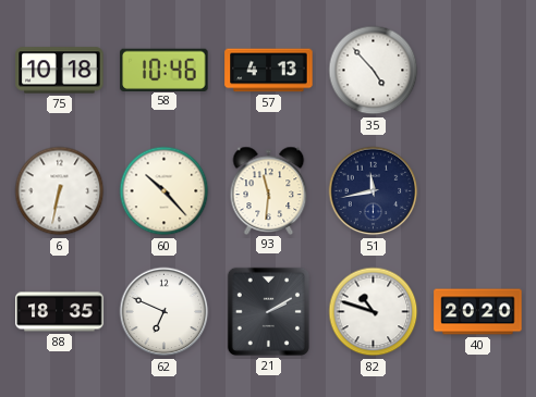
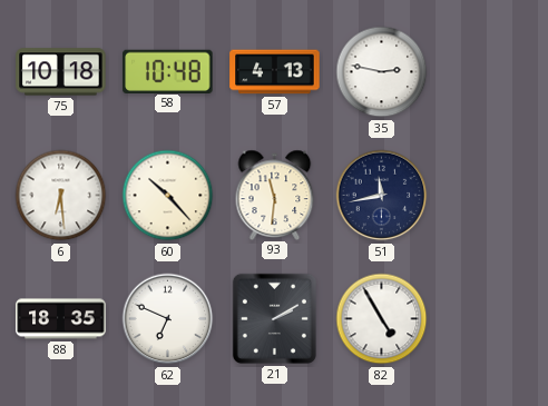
58: 10:46 -> 10:48 (168, 71)
35: 4:53 -> 2:47 (382, 72)
6: 6:32 -> 6:29 (61, 196)
82: 10:48 -> 4:55 (382, 319)
40: 20:20 -> none (478, 312)
